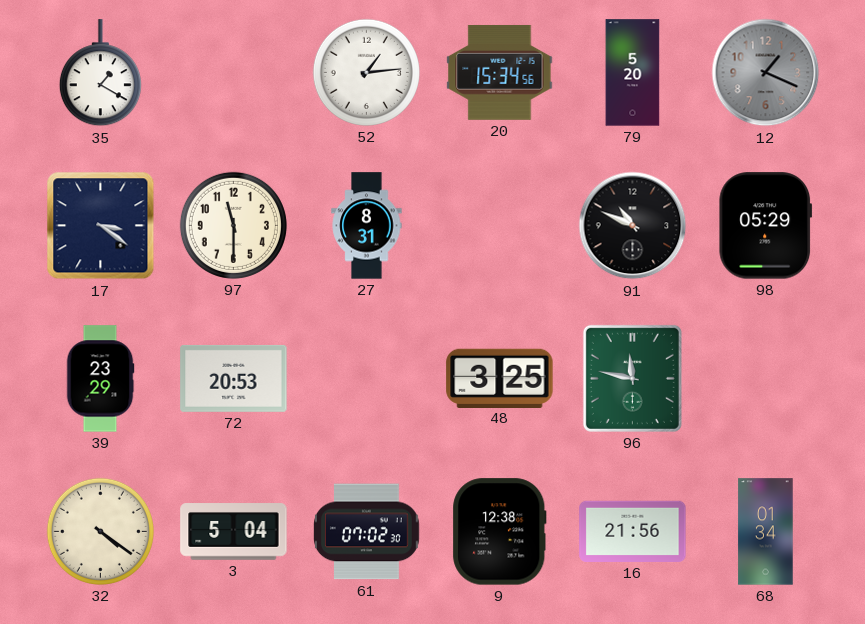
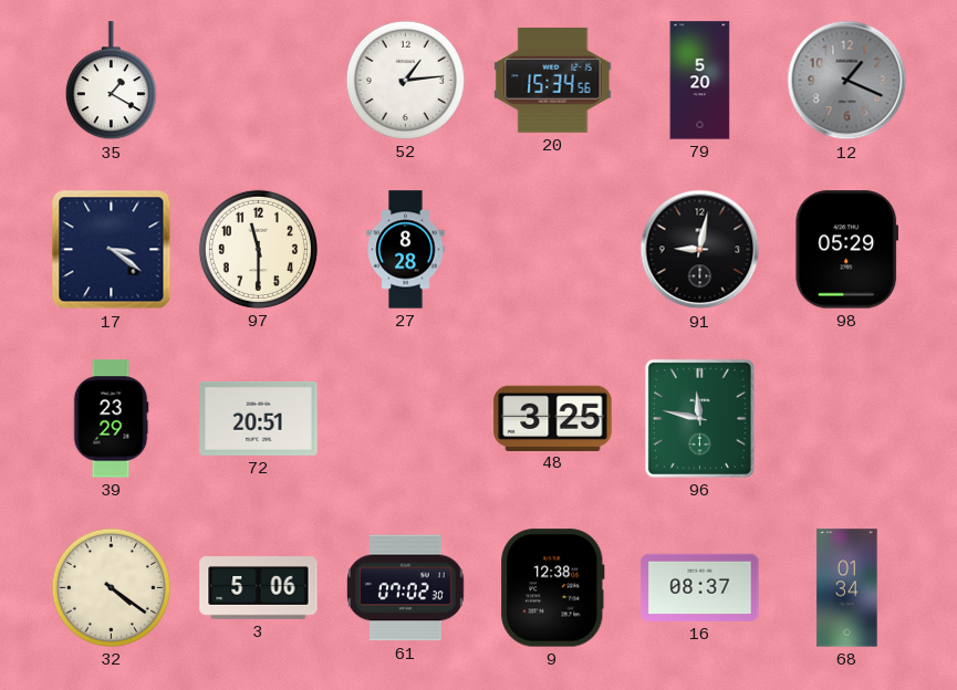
27: 8:31 -> 8:28 (406, 250)
91: 10:49 -> 9:02 (700, 250)
72: 20:53 -> 20:51 (259, 418)
3: 5:04 -> 5:06 (259, 588)
16: 21:56 -> 08:37 (700, 587)
